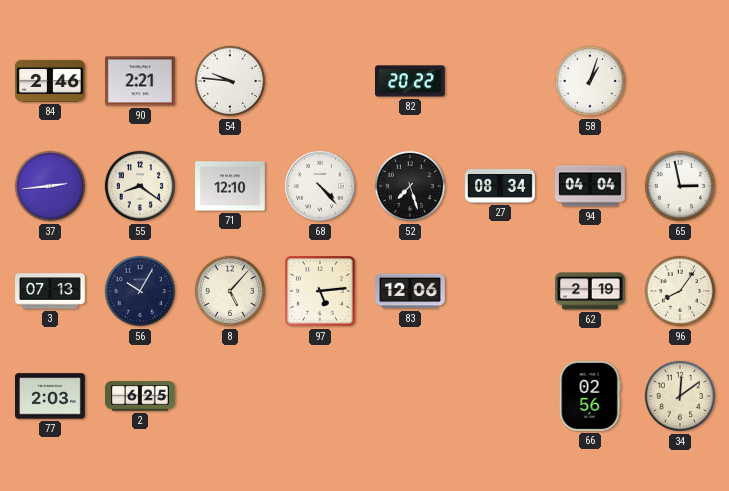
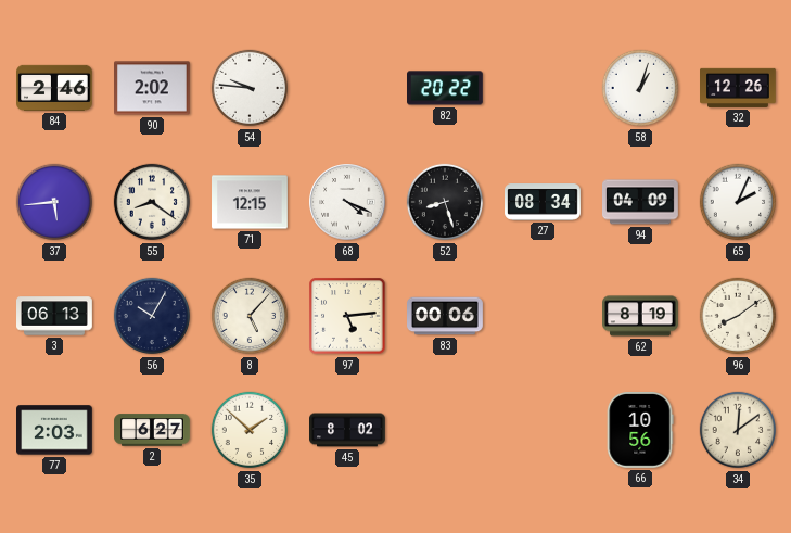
90: 2:21 -> 2:02 (153, 88)
32: none -> 12:26 (739, 88)
37: 2:44 -> 5:44 (54, 202)
71: 12:10 -> 12:15 (251, 202)
68: 4:23 -> 4:19 (347, 202)
52: 7:27 -> 8:27 (445, 202)
94: 04:04 -> 04:09 (640, 202)
65: 2:58 -> 2:04 (738, 202)
3: 07:13 -> 06:13 (54, 316)
83: 12:06 -> 00:06 (446, 316)
62: 2:19 -> 8:19 (641, 316)
96: 8:06 -> 8:09 (738, 316)
2: 6:25 -> 6:27 (152, 430)
35: none -> 1:52 (250, 430)
45: none -> 8:02 (347, 430)
66: 02:56 -> 10:56 (640, 431)
